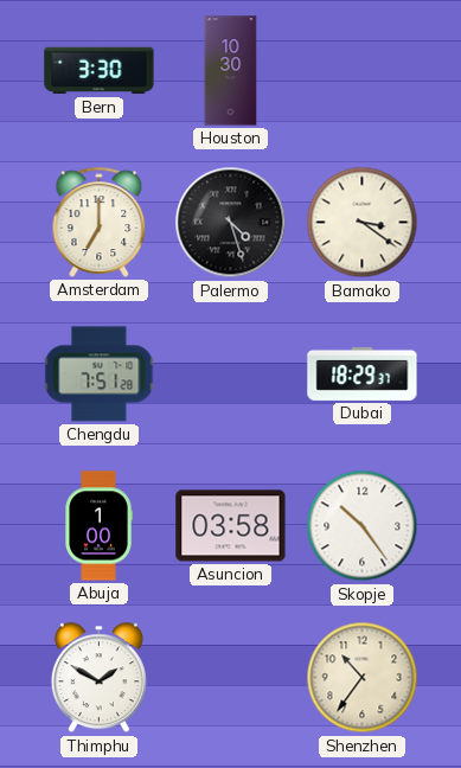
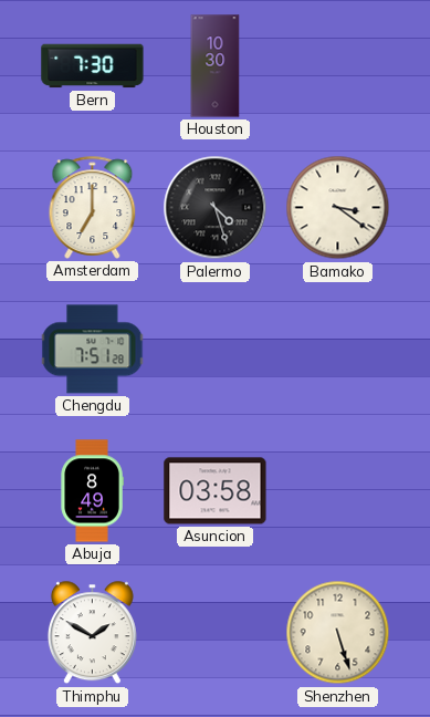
Bern: 3:30 -> 7:30 (93, 66)
Dubai: 18:29 -> none (363, 373)
Abuja: 1:00 -> 8:49 (92, 491)
Skopje: 10:24 -> none (363, 526)
Shenzhen: 10:36 -> 5:27 (338, 633)
